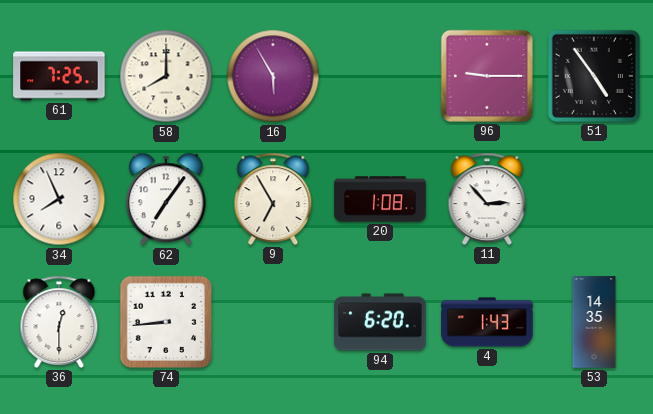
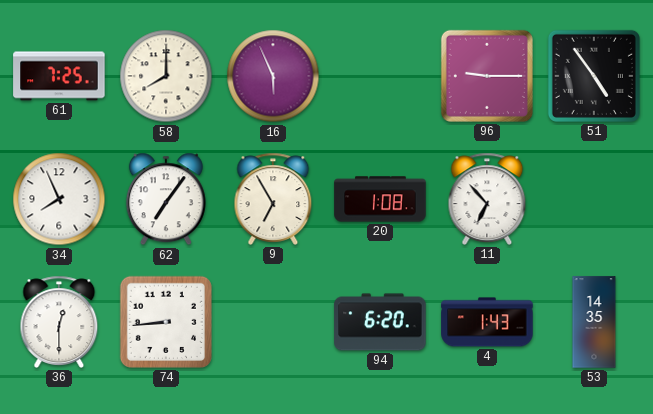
16: 5:55 -> 5:56 (273, 76)
11: 2:53 -> 6:53 (487, 199)
